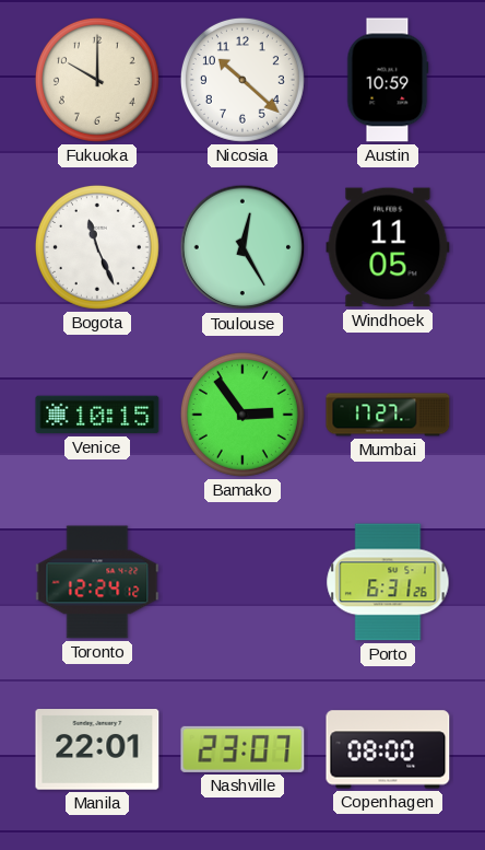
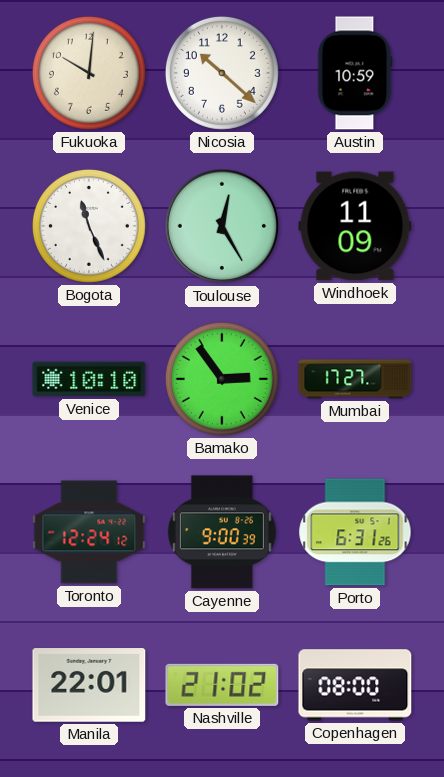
Fukuoka: 10:00 -> 10:01 (89, 73)
Windhoek: 11:05 -> 11:09 (355, 226)
Venice: 10:15 -> 10:10 (89, 379)
Cayenne: none -> 9:00 (222, 532)
Nashville: 23:07 -> 21:02 (222, 685)
